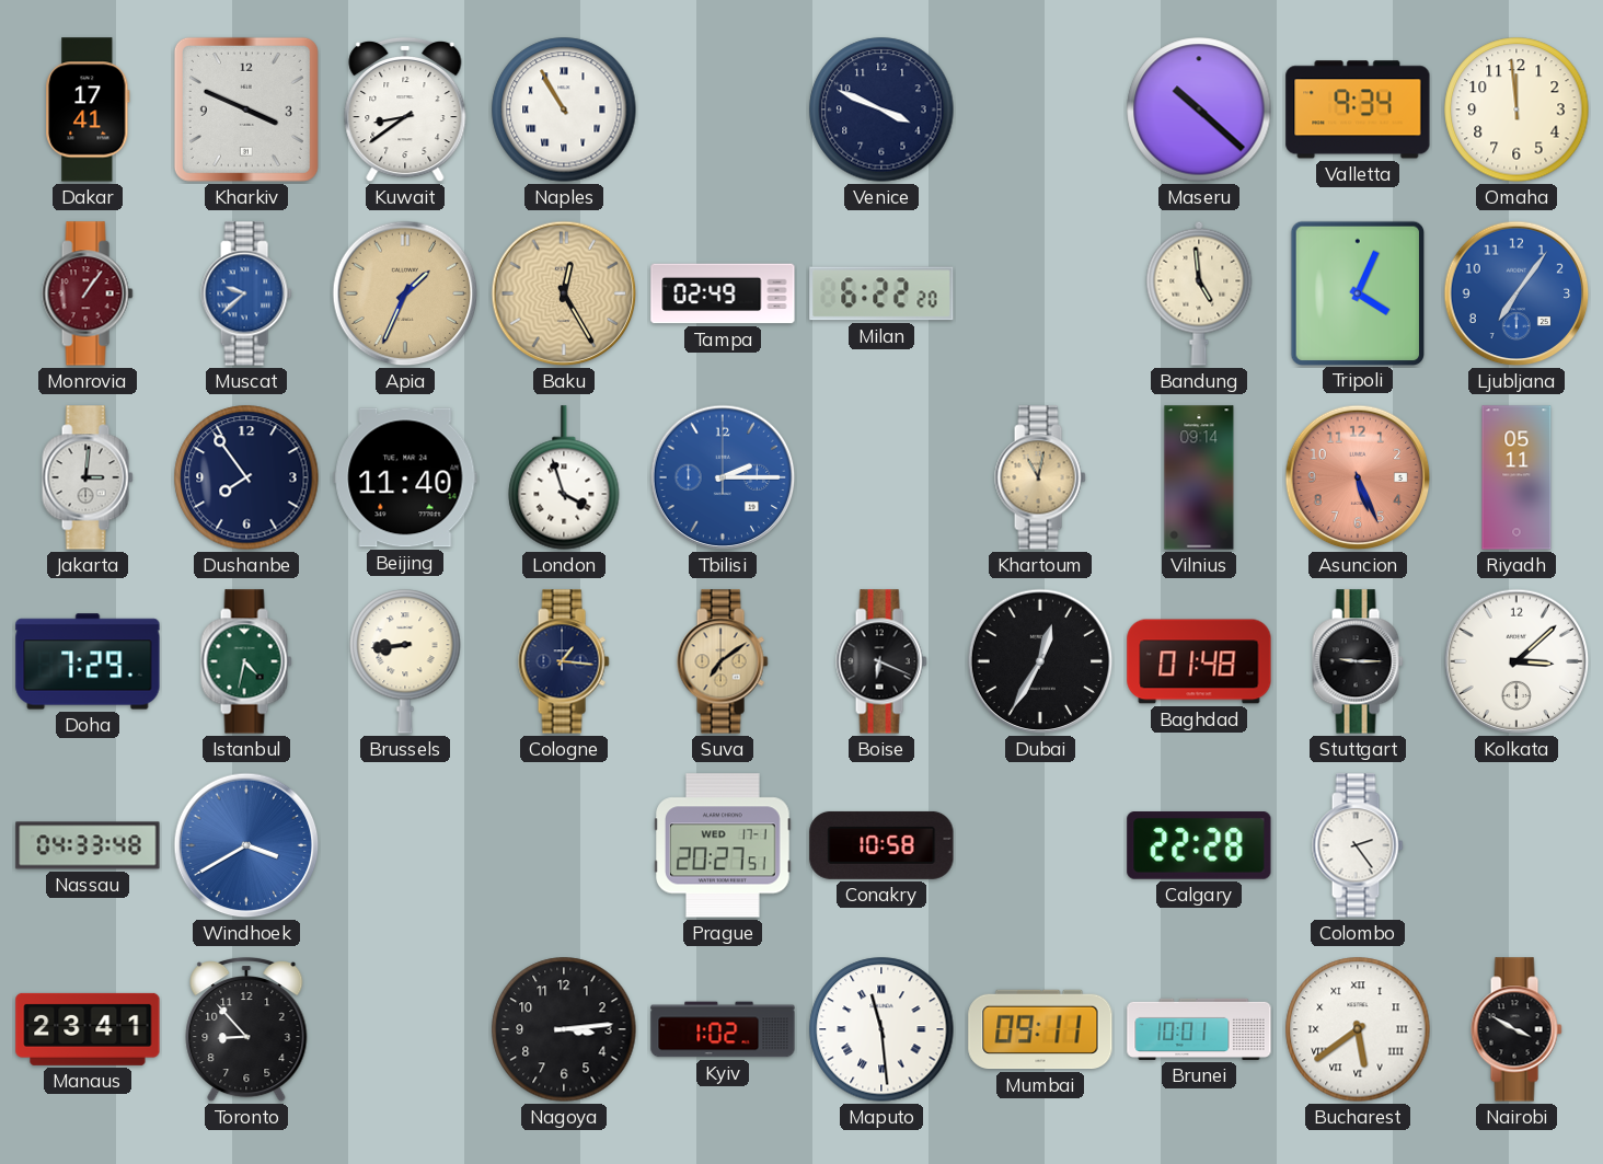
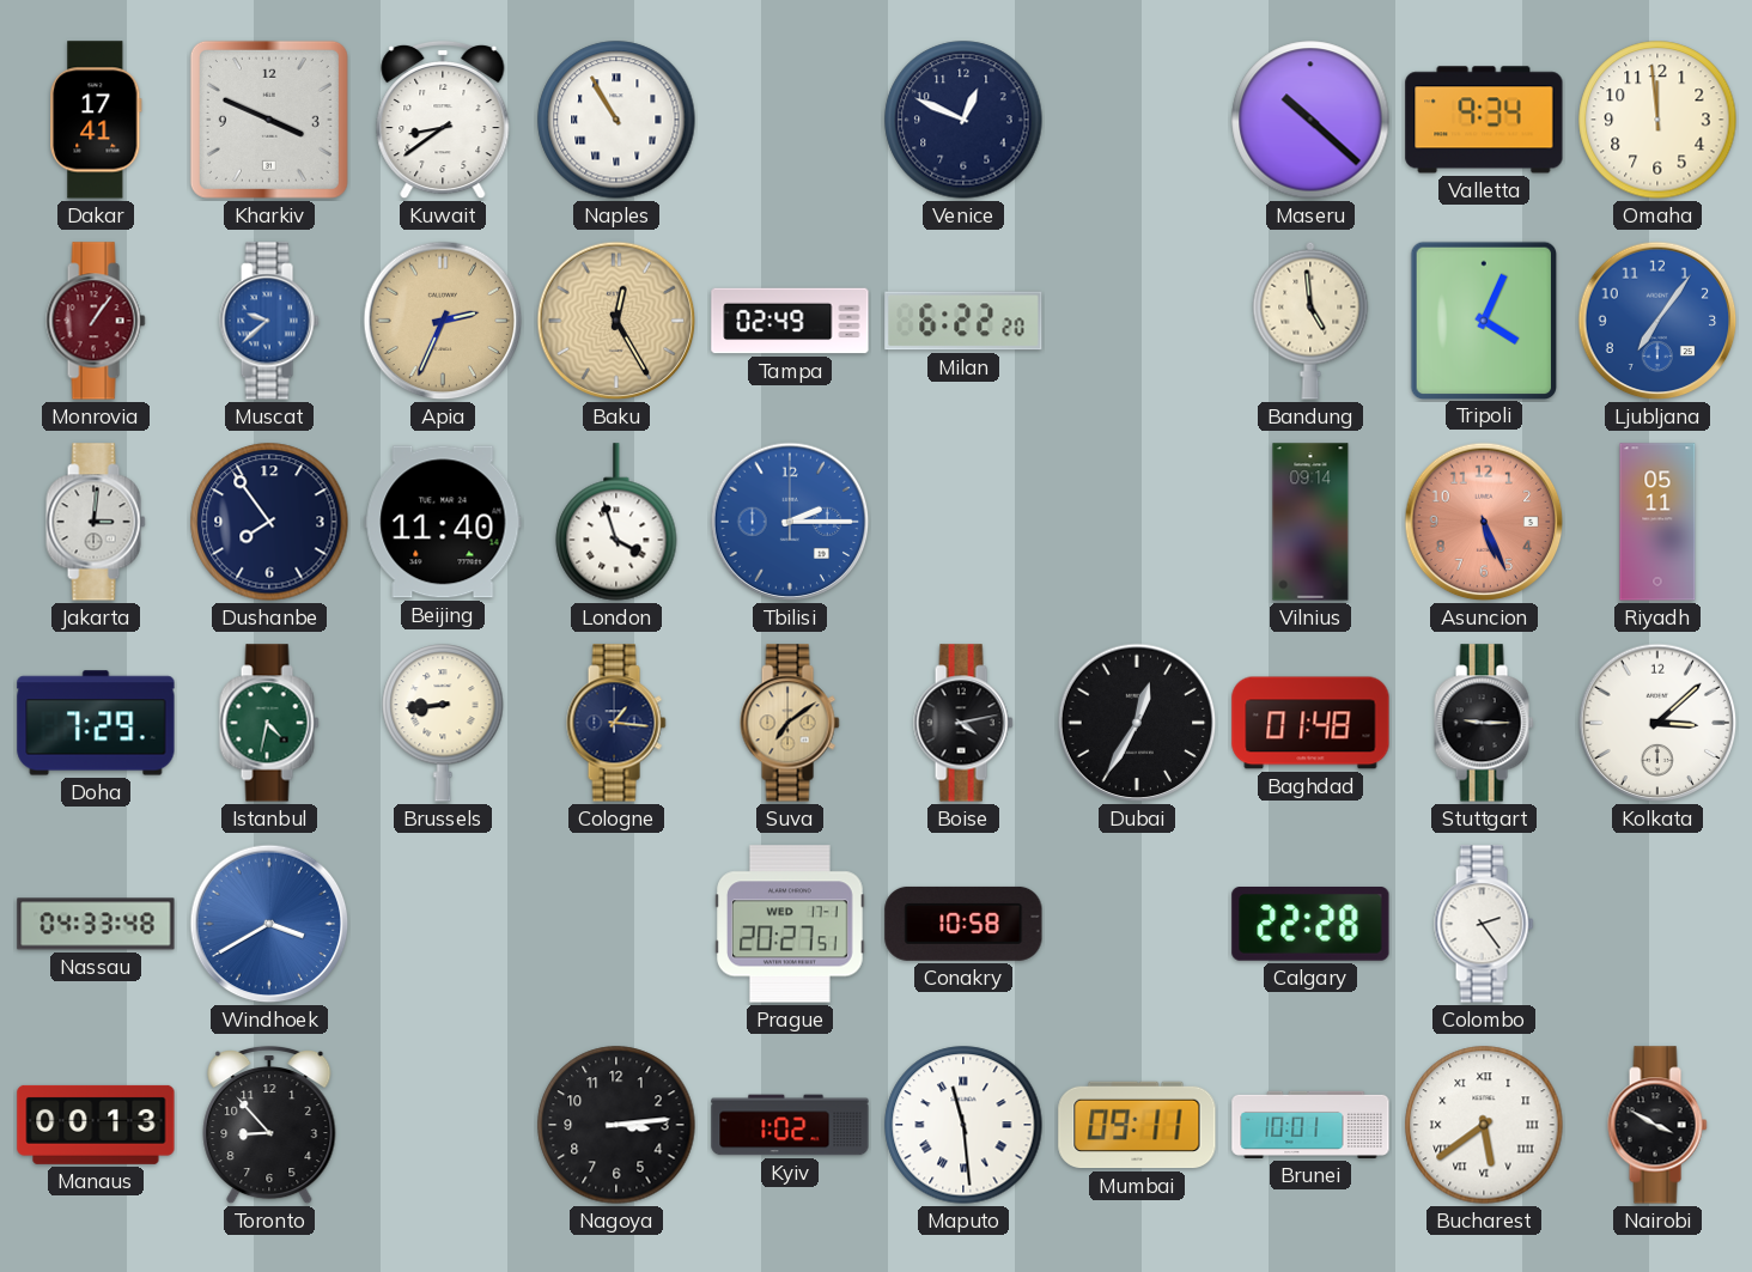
Venice: 3:49 -> 12:49 (963, 120)
Apia: 1:34 -> 2:34 (443, 321)
Khartoum: 11:02 -> none (1040, 477)
Boise: 6:19 -> 4:13 (963, 723)
Manaus: 23:41 -> 00:13 (96, 1125)
